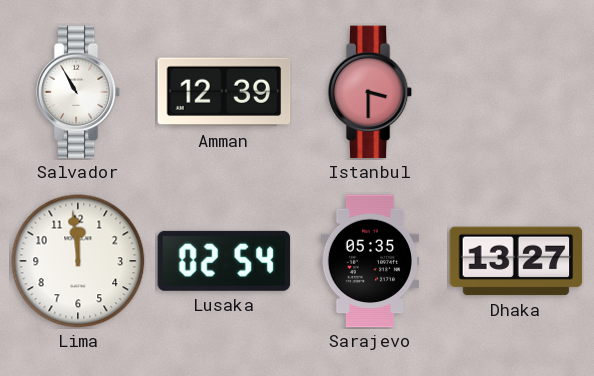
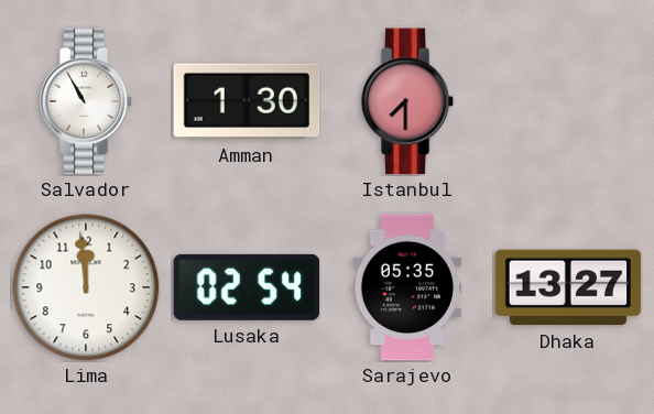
Amman: 12:39 -> 1:30 (247, 101)
Istanbul: 3:30 -> 7:30 (407, 101)
